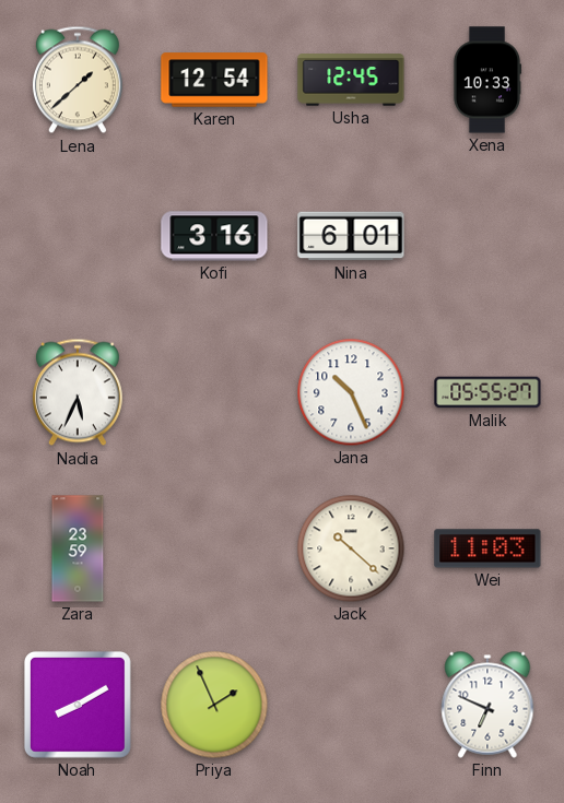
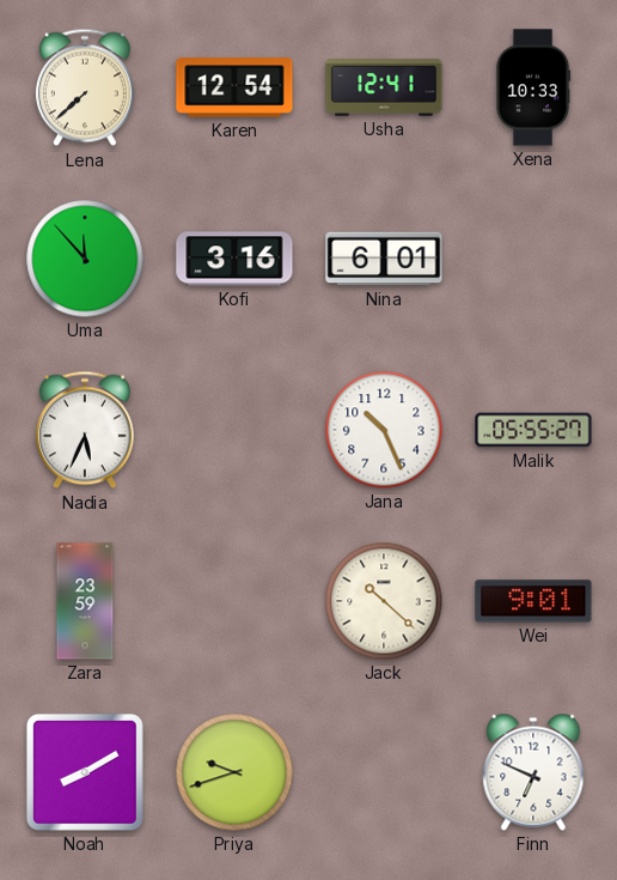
Lena: 1:38 -> 7:38 (85, 87)
Usha: 12:45 -> 12:41 (384, 87)
Uma: none -> 11:53 (85, 259)
Wei: 11:03 -> 9:01 (533, 601)
Priya: 1:56 -> 9:42 (234, 772)
